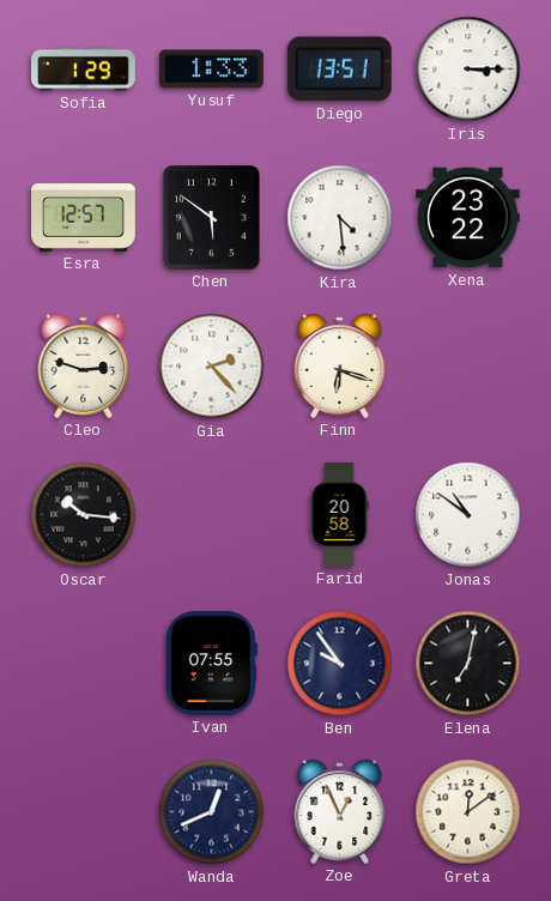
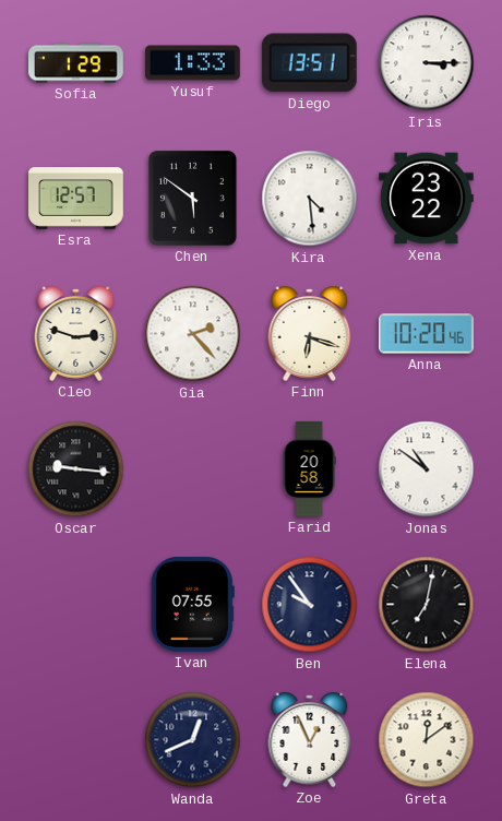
Anna: none -> 10:20 (427, 334)
Oscar: 10:16 -> 9:16 (76, 469)
